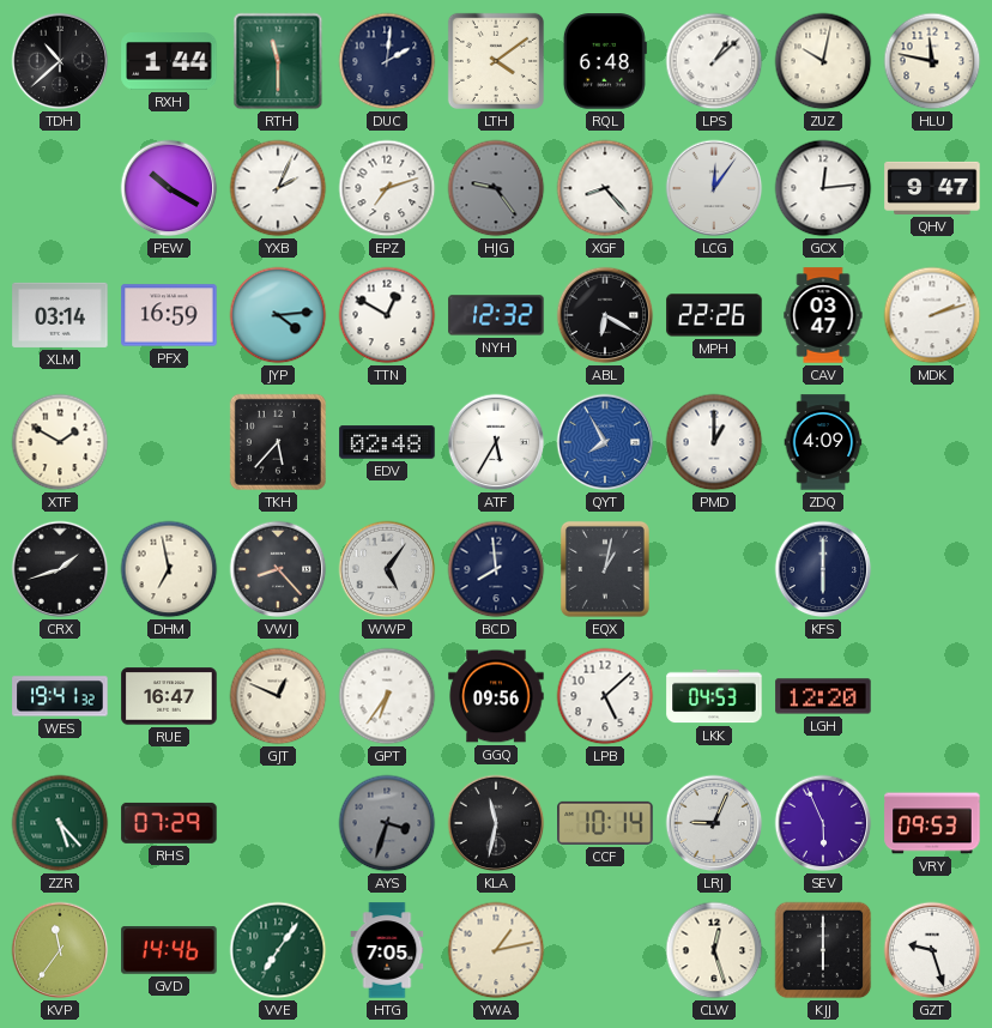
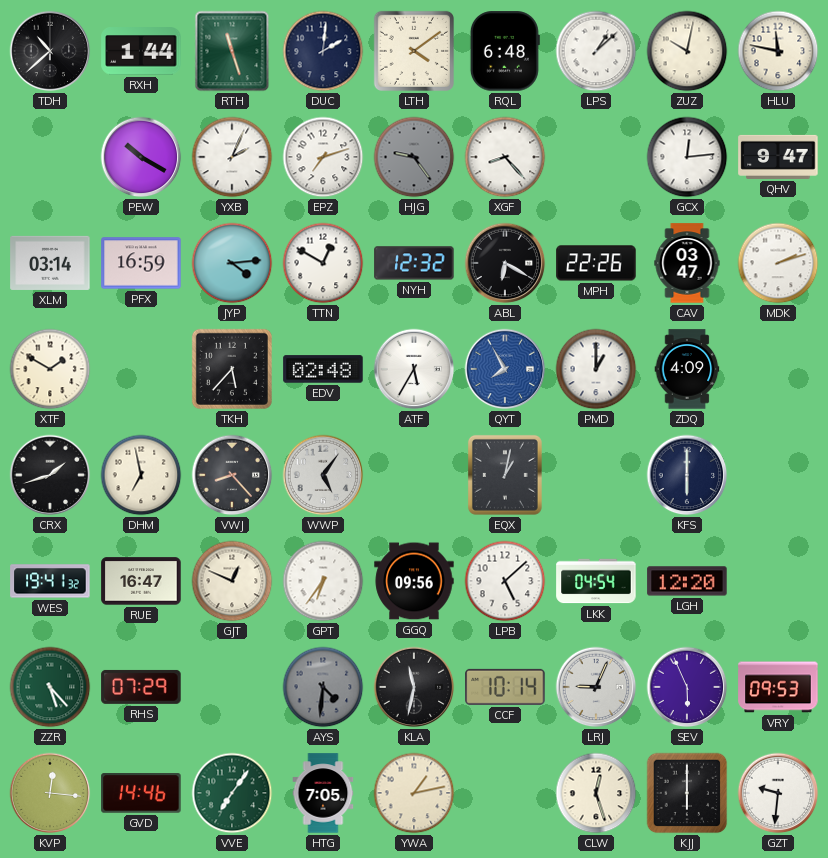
RTH: 11:30 -> 11:27 (232, 51)
LCG: 12:06 -> none (714, 188)
BCD: 7:59 -> none (496, 569)
LKK: 04:53 -> 04:54 (596, 581)
AYS: 3:33 -> 4:31 (323, 687)
KVP: 11:36 -> 12:16 (50, 793)
GZT: 9:27 -> 9:31 (778, 793)
